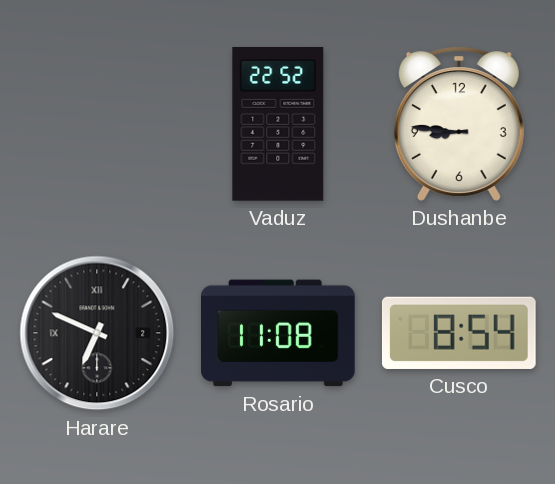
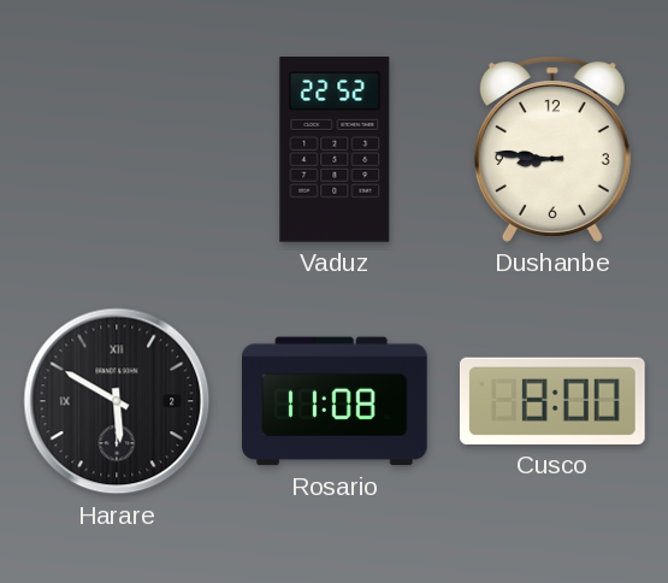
Harare: 6:49 -> 5:50 (117, 401)
Cusco: 8:54 -> 8:00 (552, 401)
